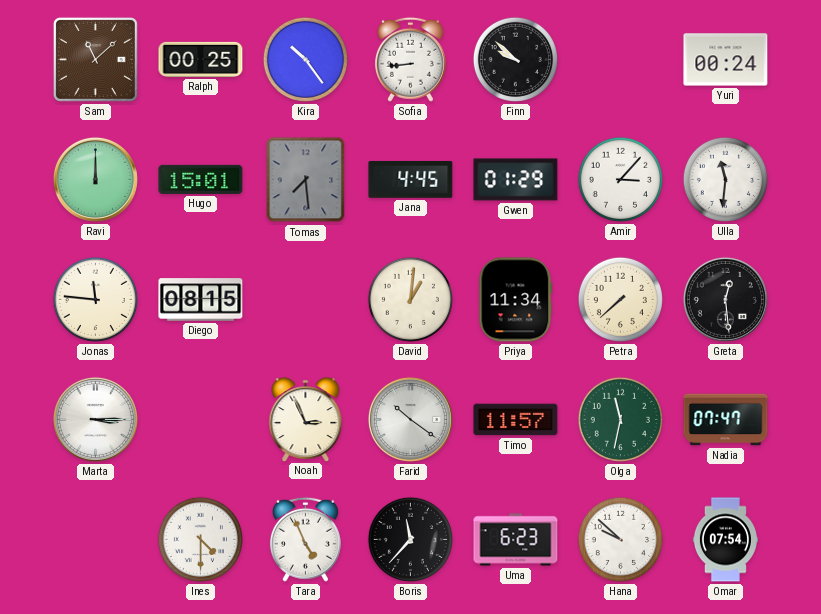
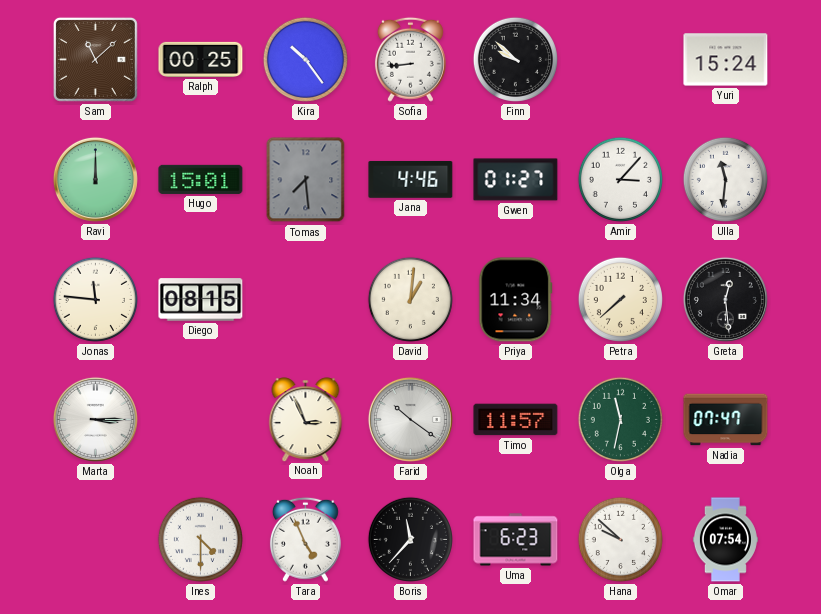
Yuri: 00:24 -> 15:24 (726, 60)
Jana: 4:45 -> 4:46 (411, 179)
Gwen: 01:29 -> 01:27 (516, 180)
